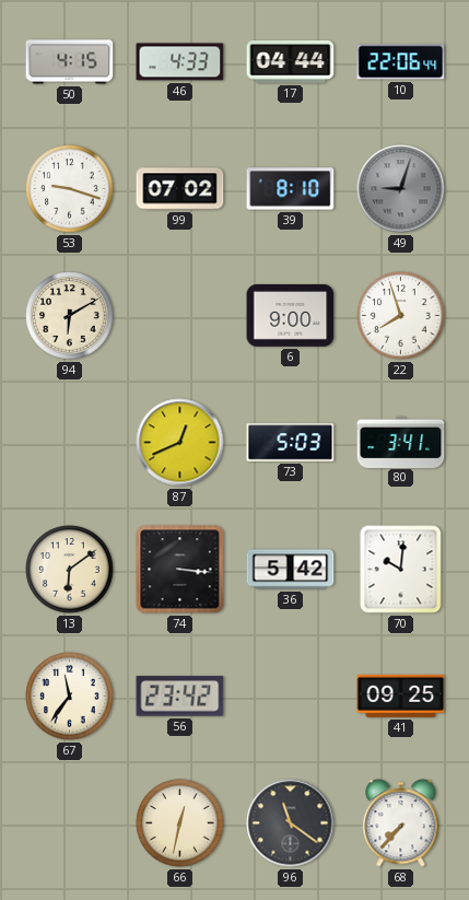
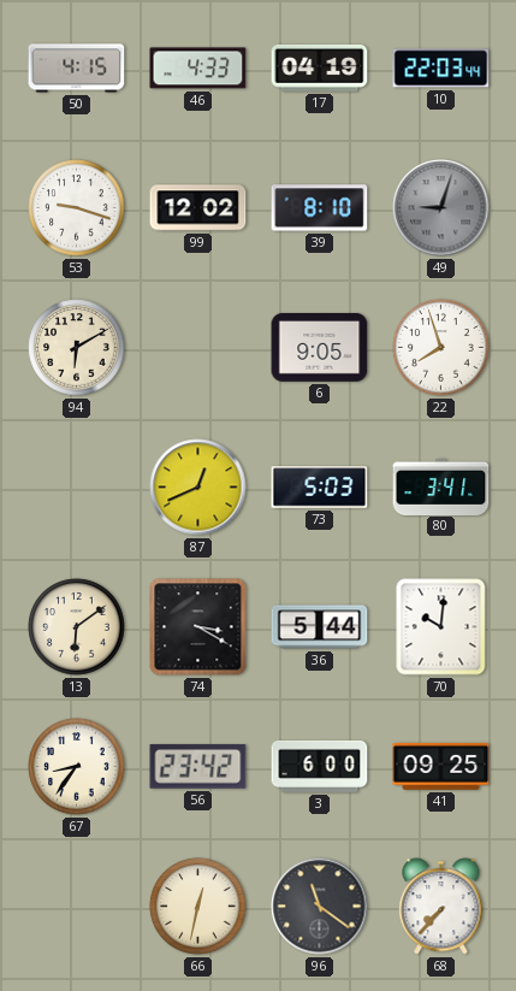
17: 04:44 -> 04:19 (320, 67)
10: 22:06 -> 22:03 (441, 69)
99: 07:02 -> 12:02 (198, 208)
6: 9:00 -> 9:05 (320, 347)
74: 3:16 -> 3:20 (198, 627)
36: 5:42 -> 5:44 (320, 627)
67: 11:36 -> 8:36 (77, 767)
3: none -> 6:00 (320, 766)
